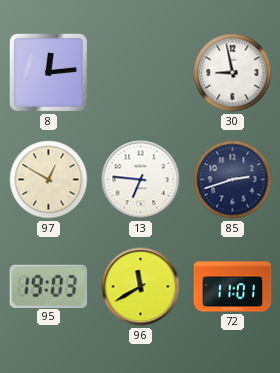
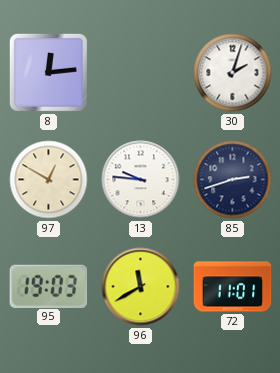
30: 8:58 -> 2:03 (233, 73)
13: 6:46 -> 9:46 (141, 180)
